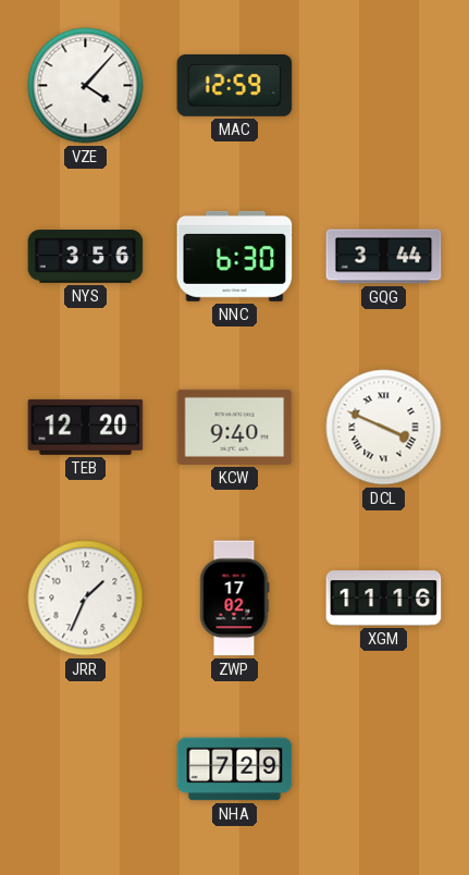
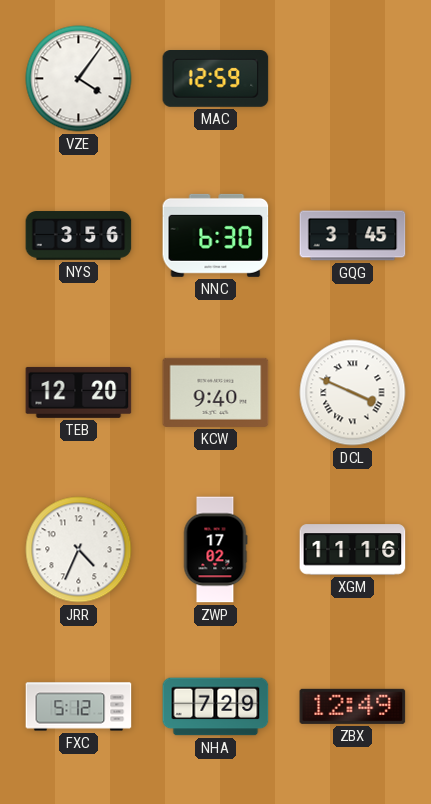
VZE: 4:07 -> 4:06 (79, 79)
GQG: 3:44 -> 3:45 (353, 236)
JRR: 1:34 -> 4:34 (79, 550)
FXC: none -> 5:12 (79, 707)
ZBX: none -> 12:49 (353, 706)
